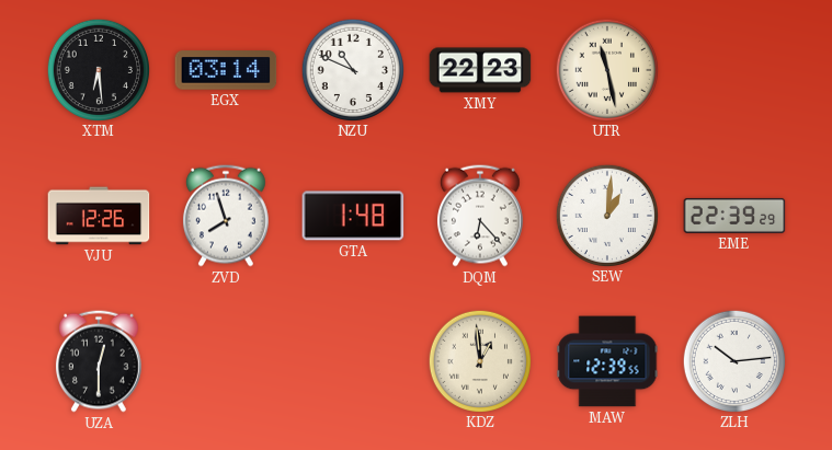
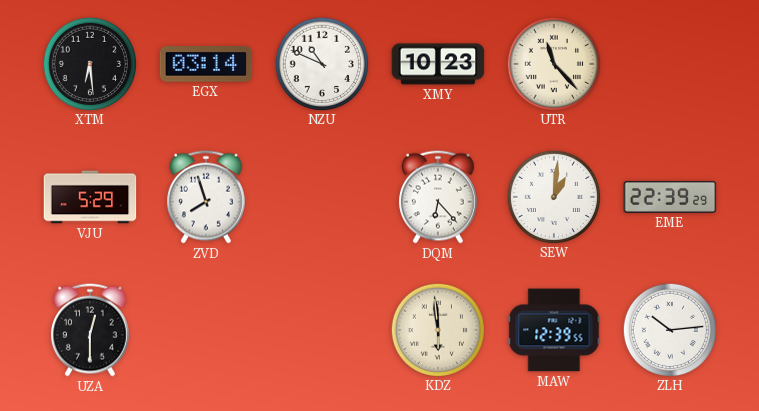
XMY: 22:23 -> 10:23 (438, 64)
UTR: 11:28 -> 11:23 (553, 63)
VJU: 12:26 -> 5:29 (90, 197)
GTA: 1:48 -> none (353, 216)
KDZ: 12:59 -> 5:59 (437, 329)
